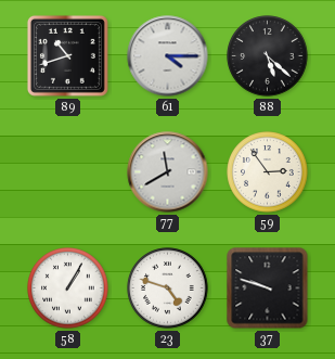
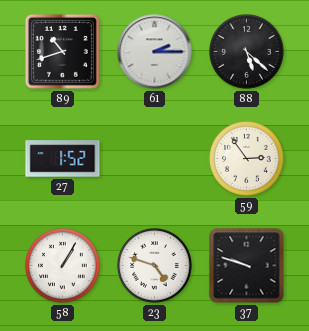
61: 4:15 -> 2:15 (155, 52)
27: none -> 1:52 (63, 159)
77: 11:40 -> none (168, 172)
